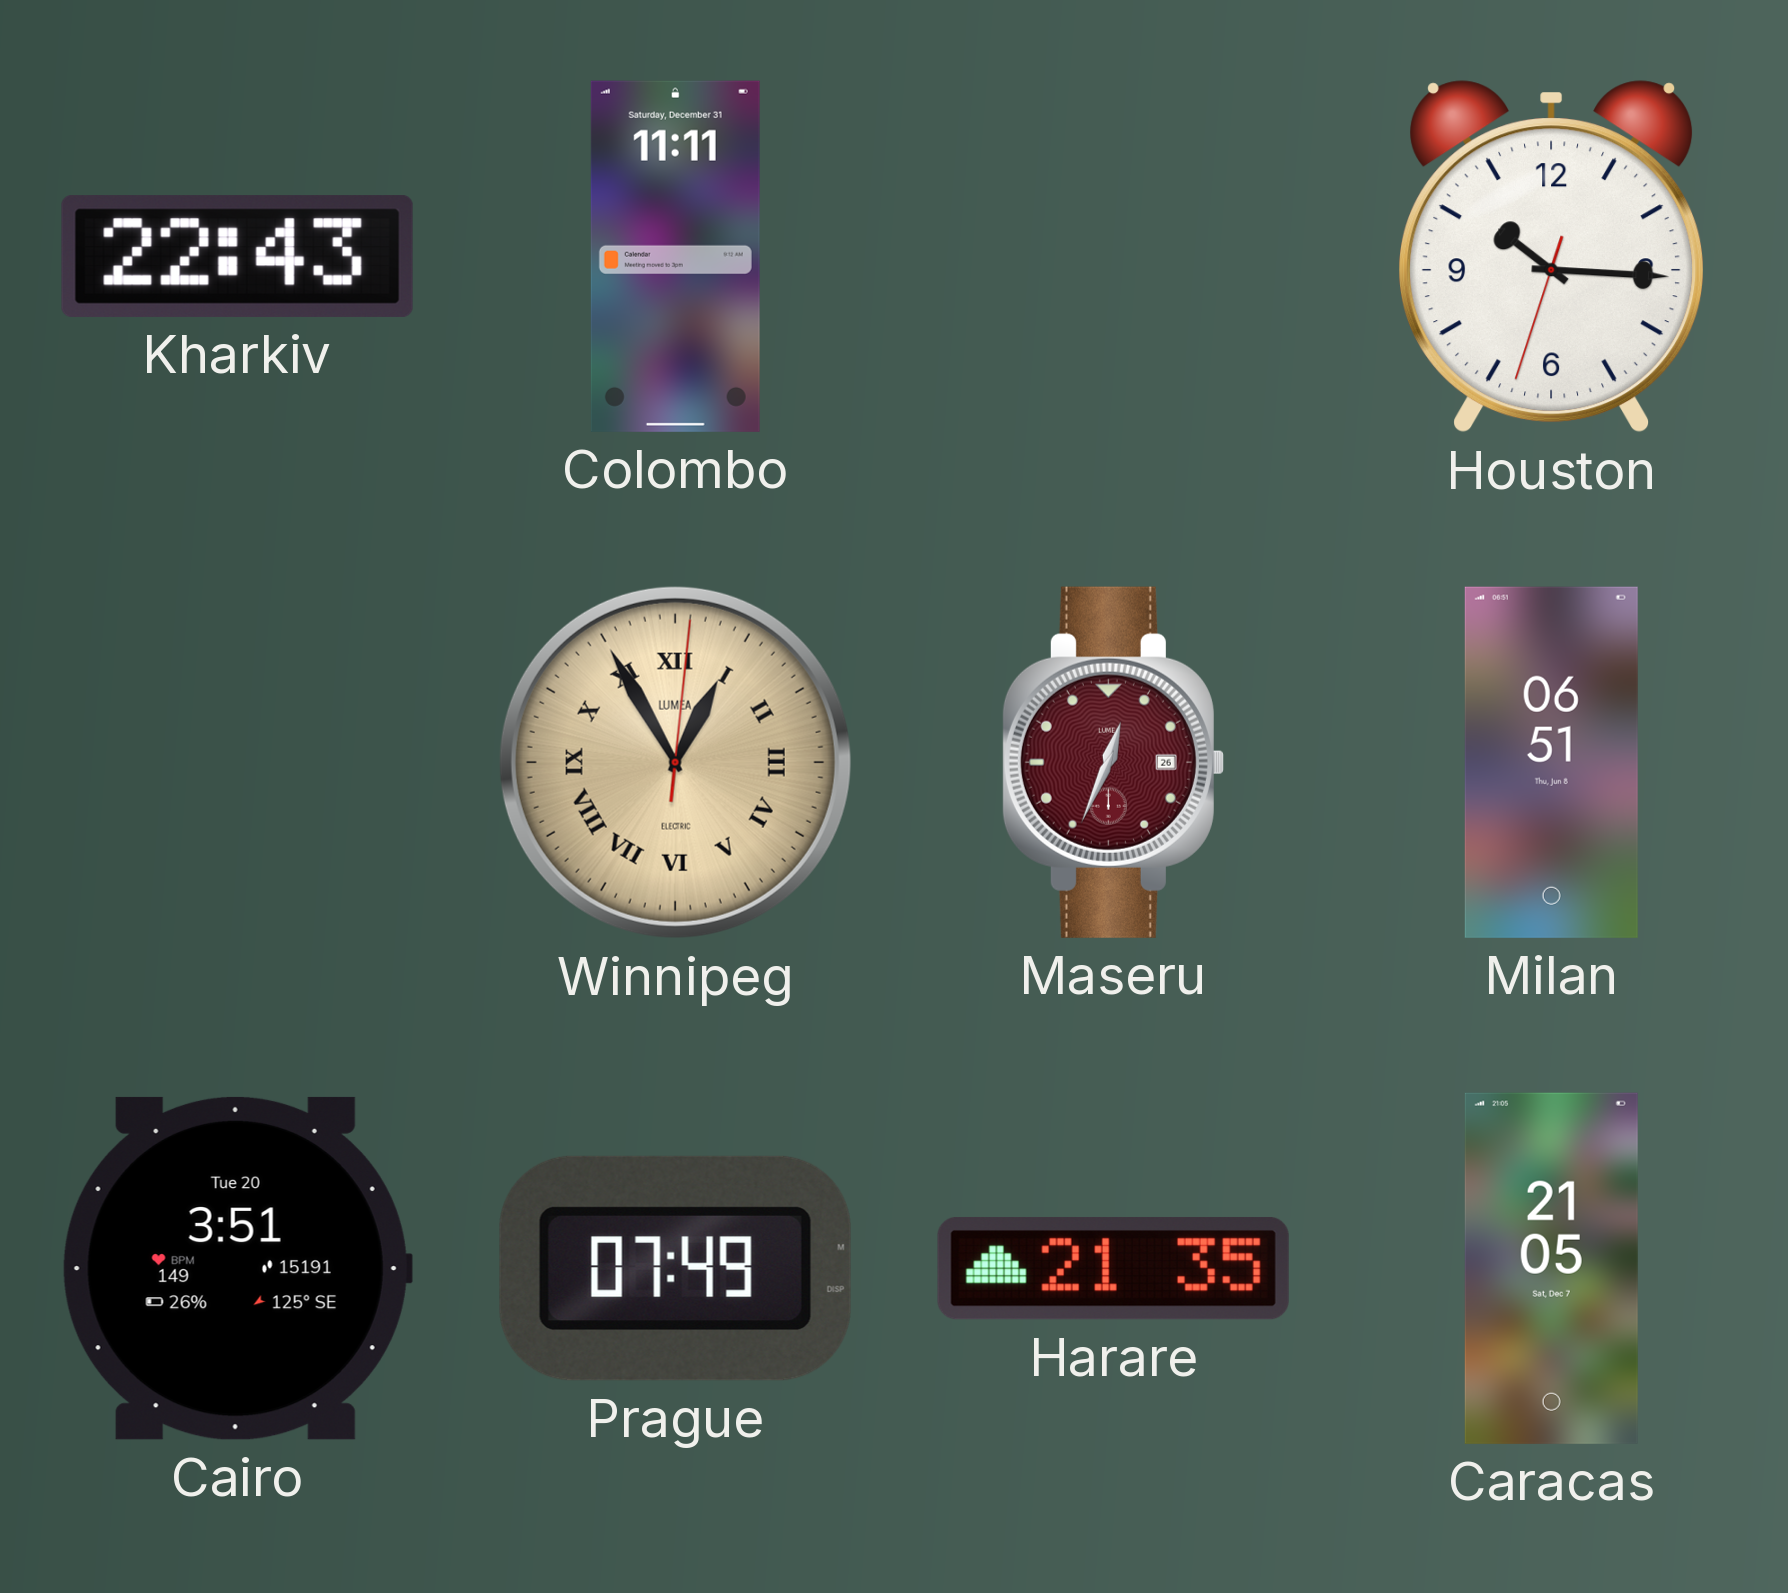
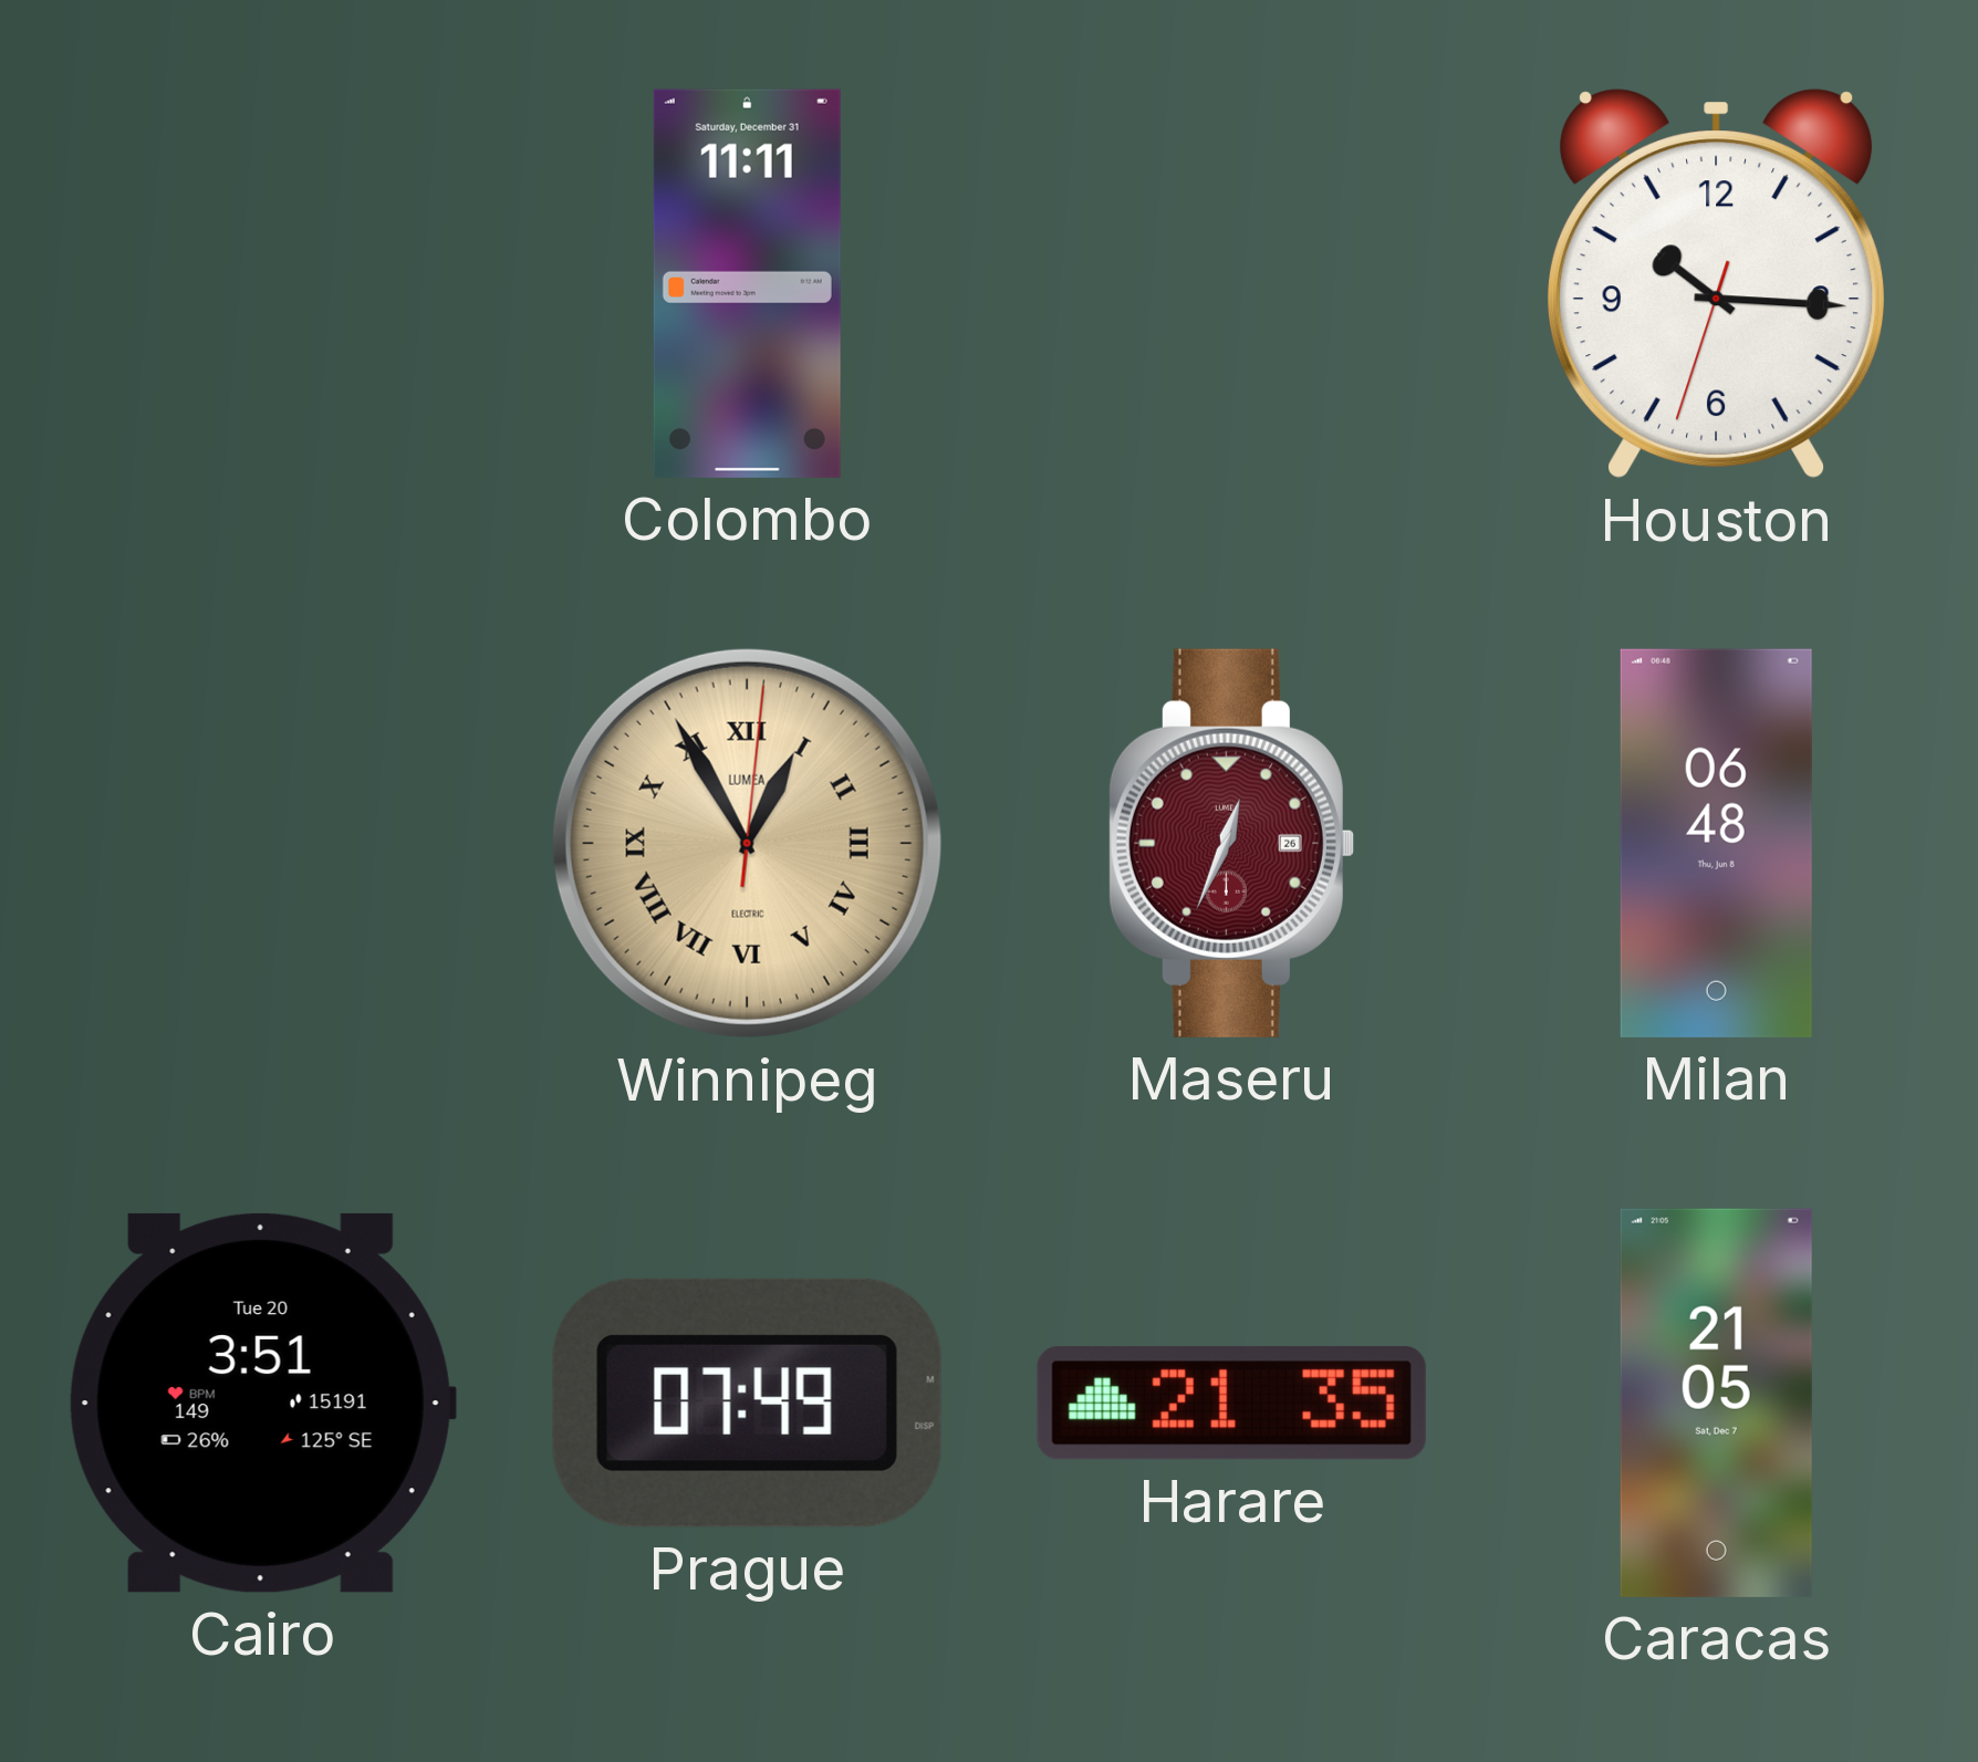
Kharkiv: 22:43 -> none (237, 256)
Milan: 06:51 -> 06:48 (1716, 843)
